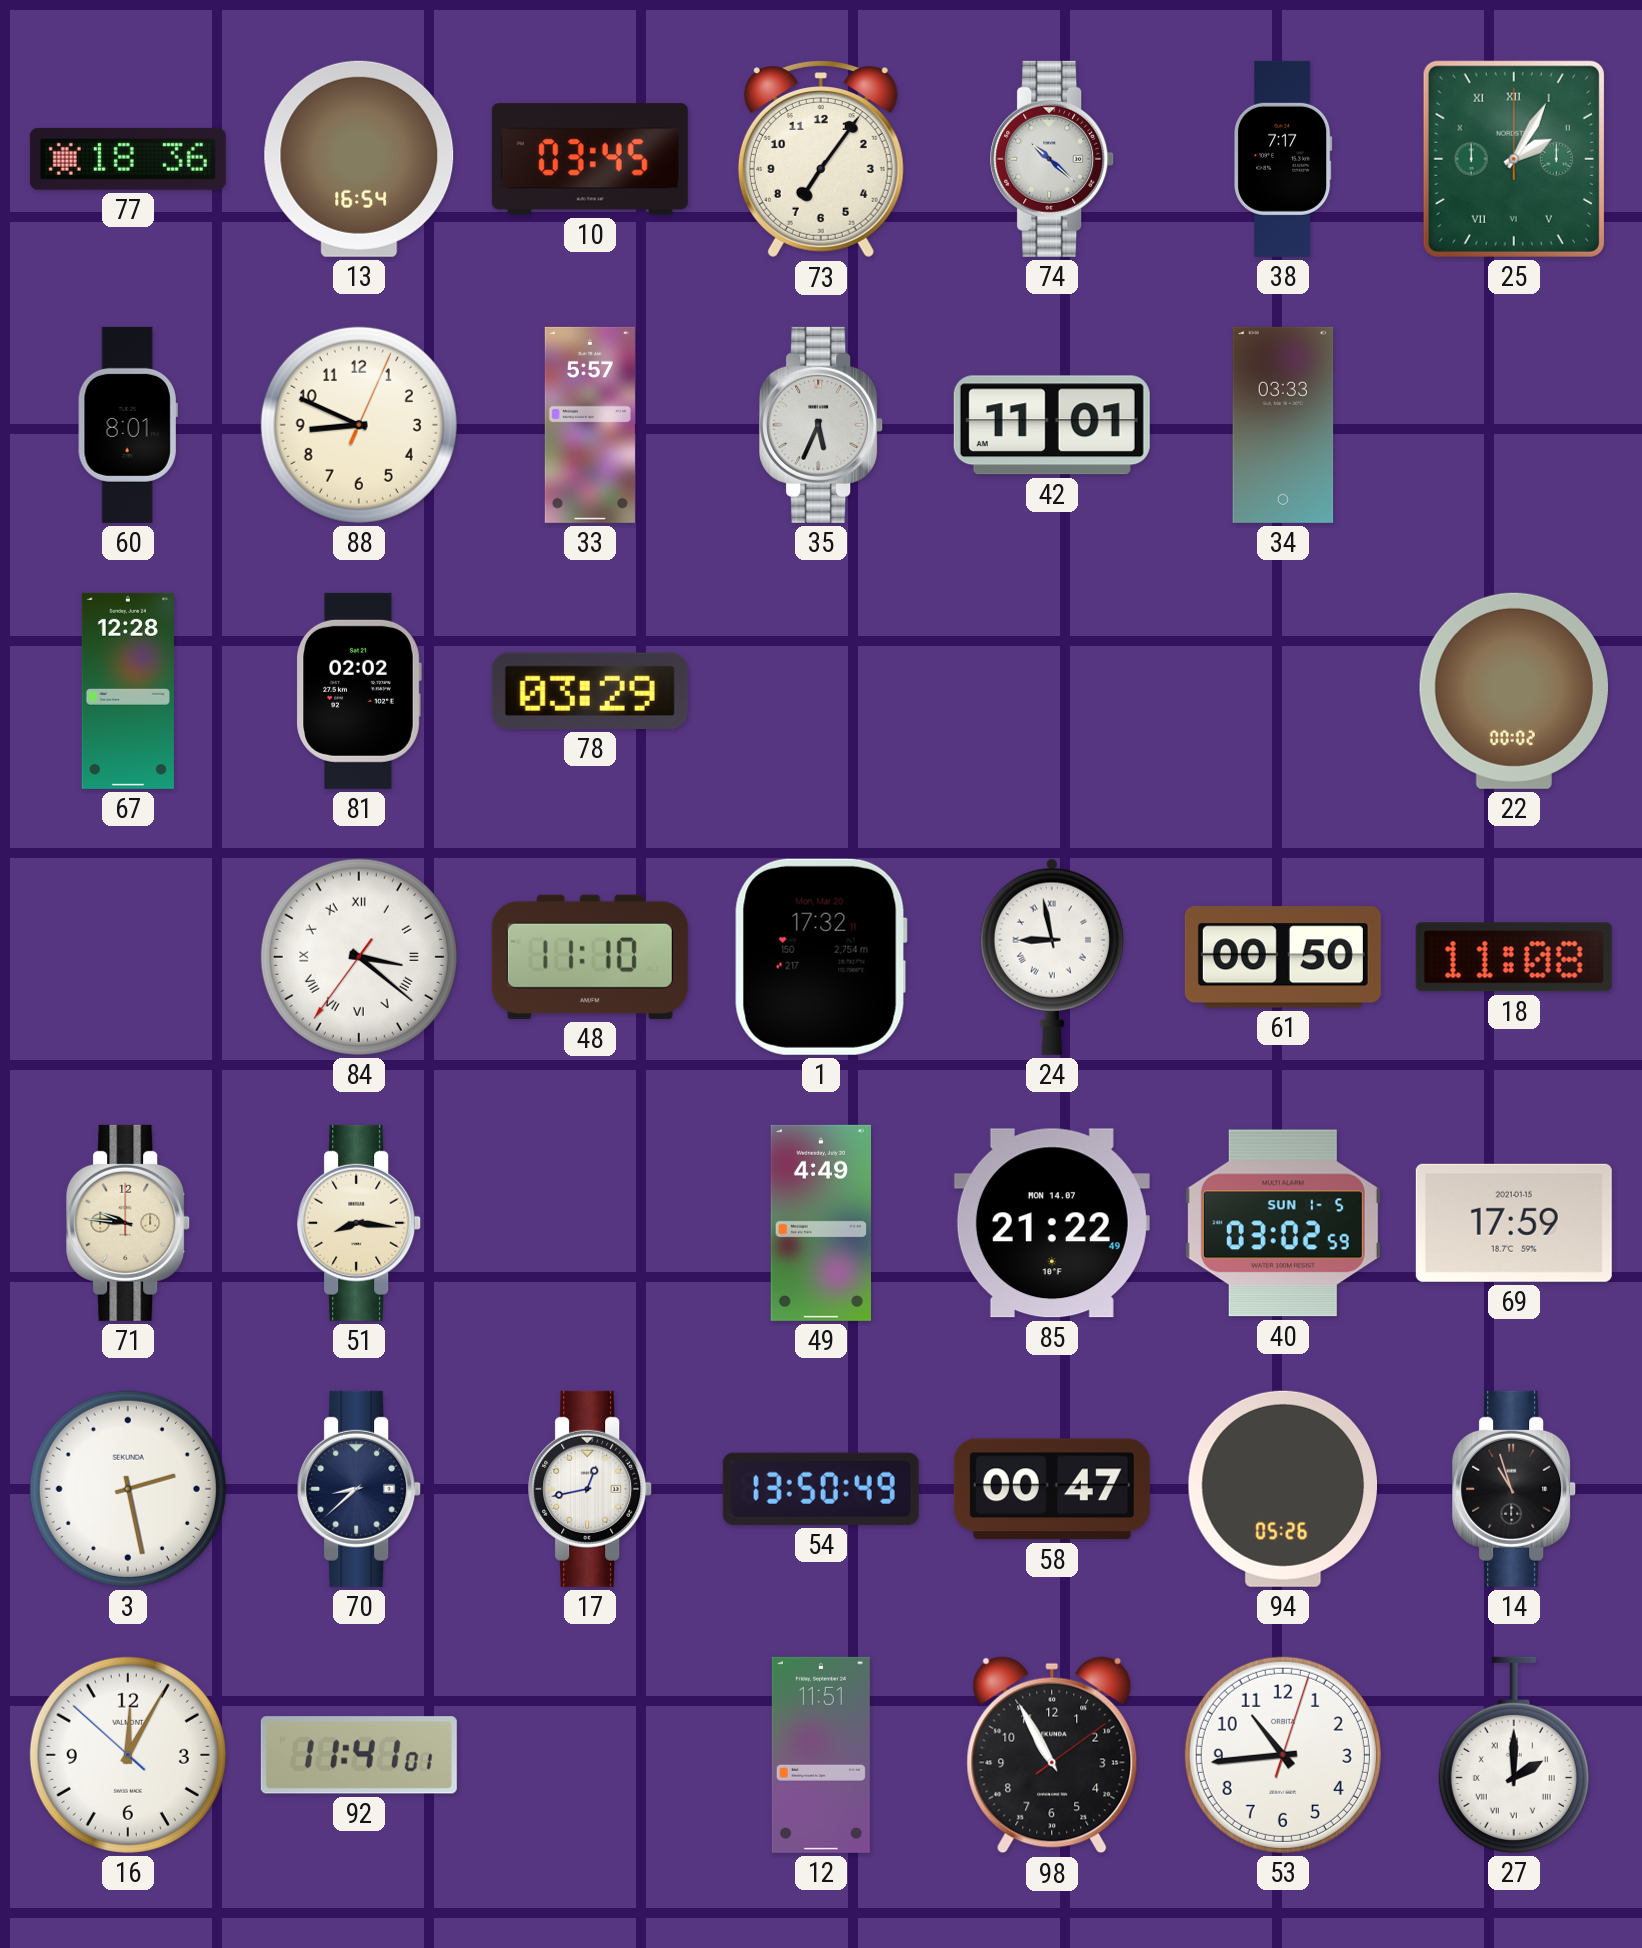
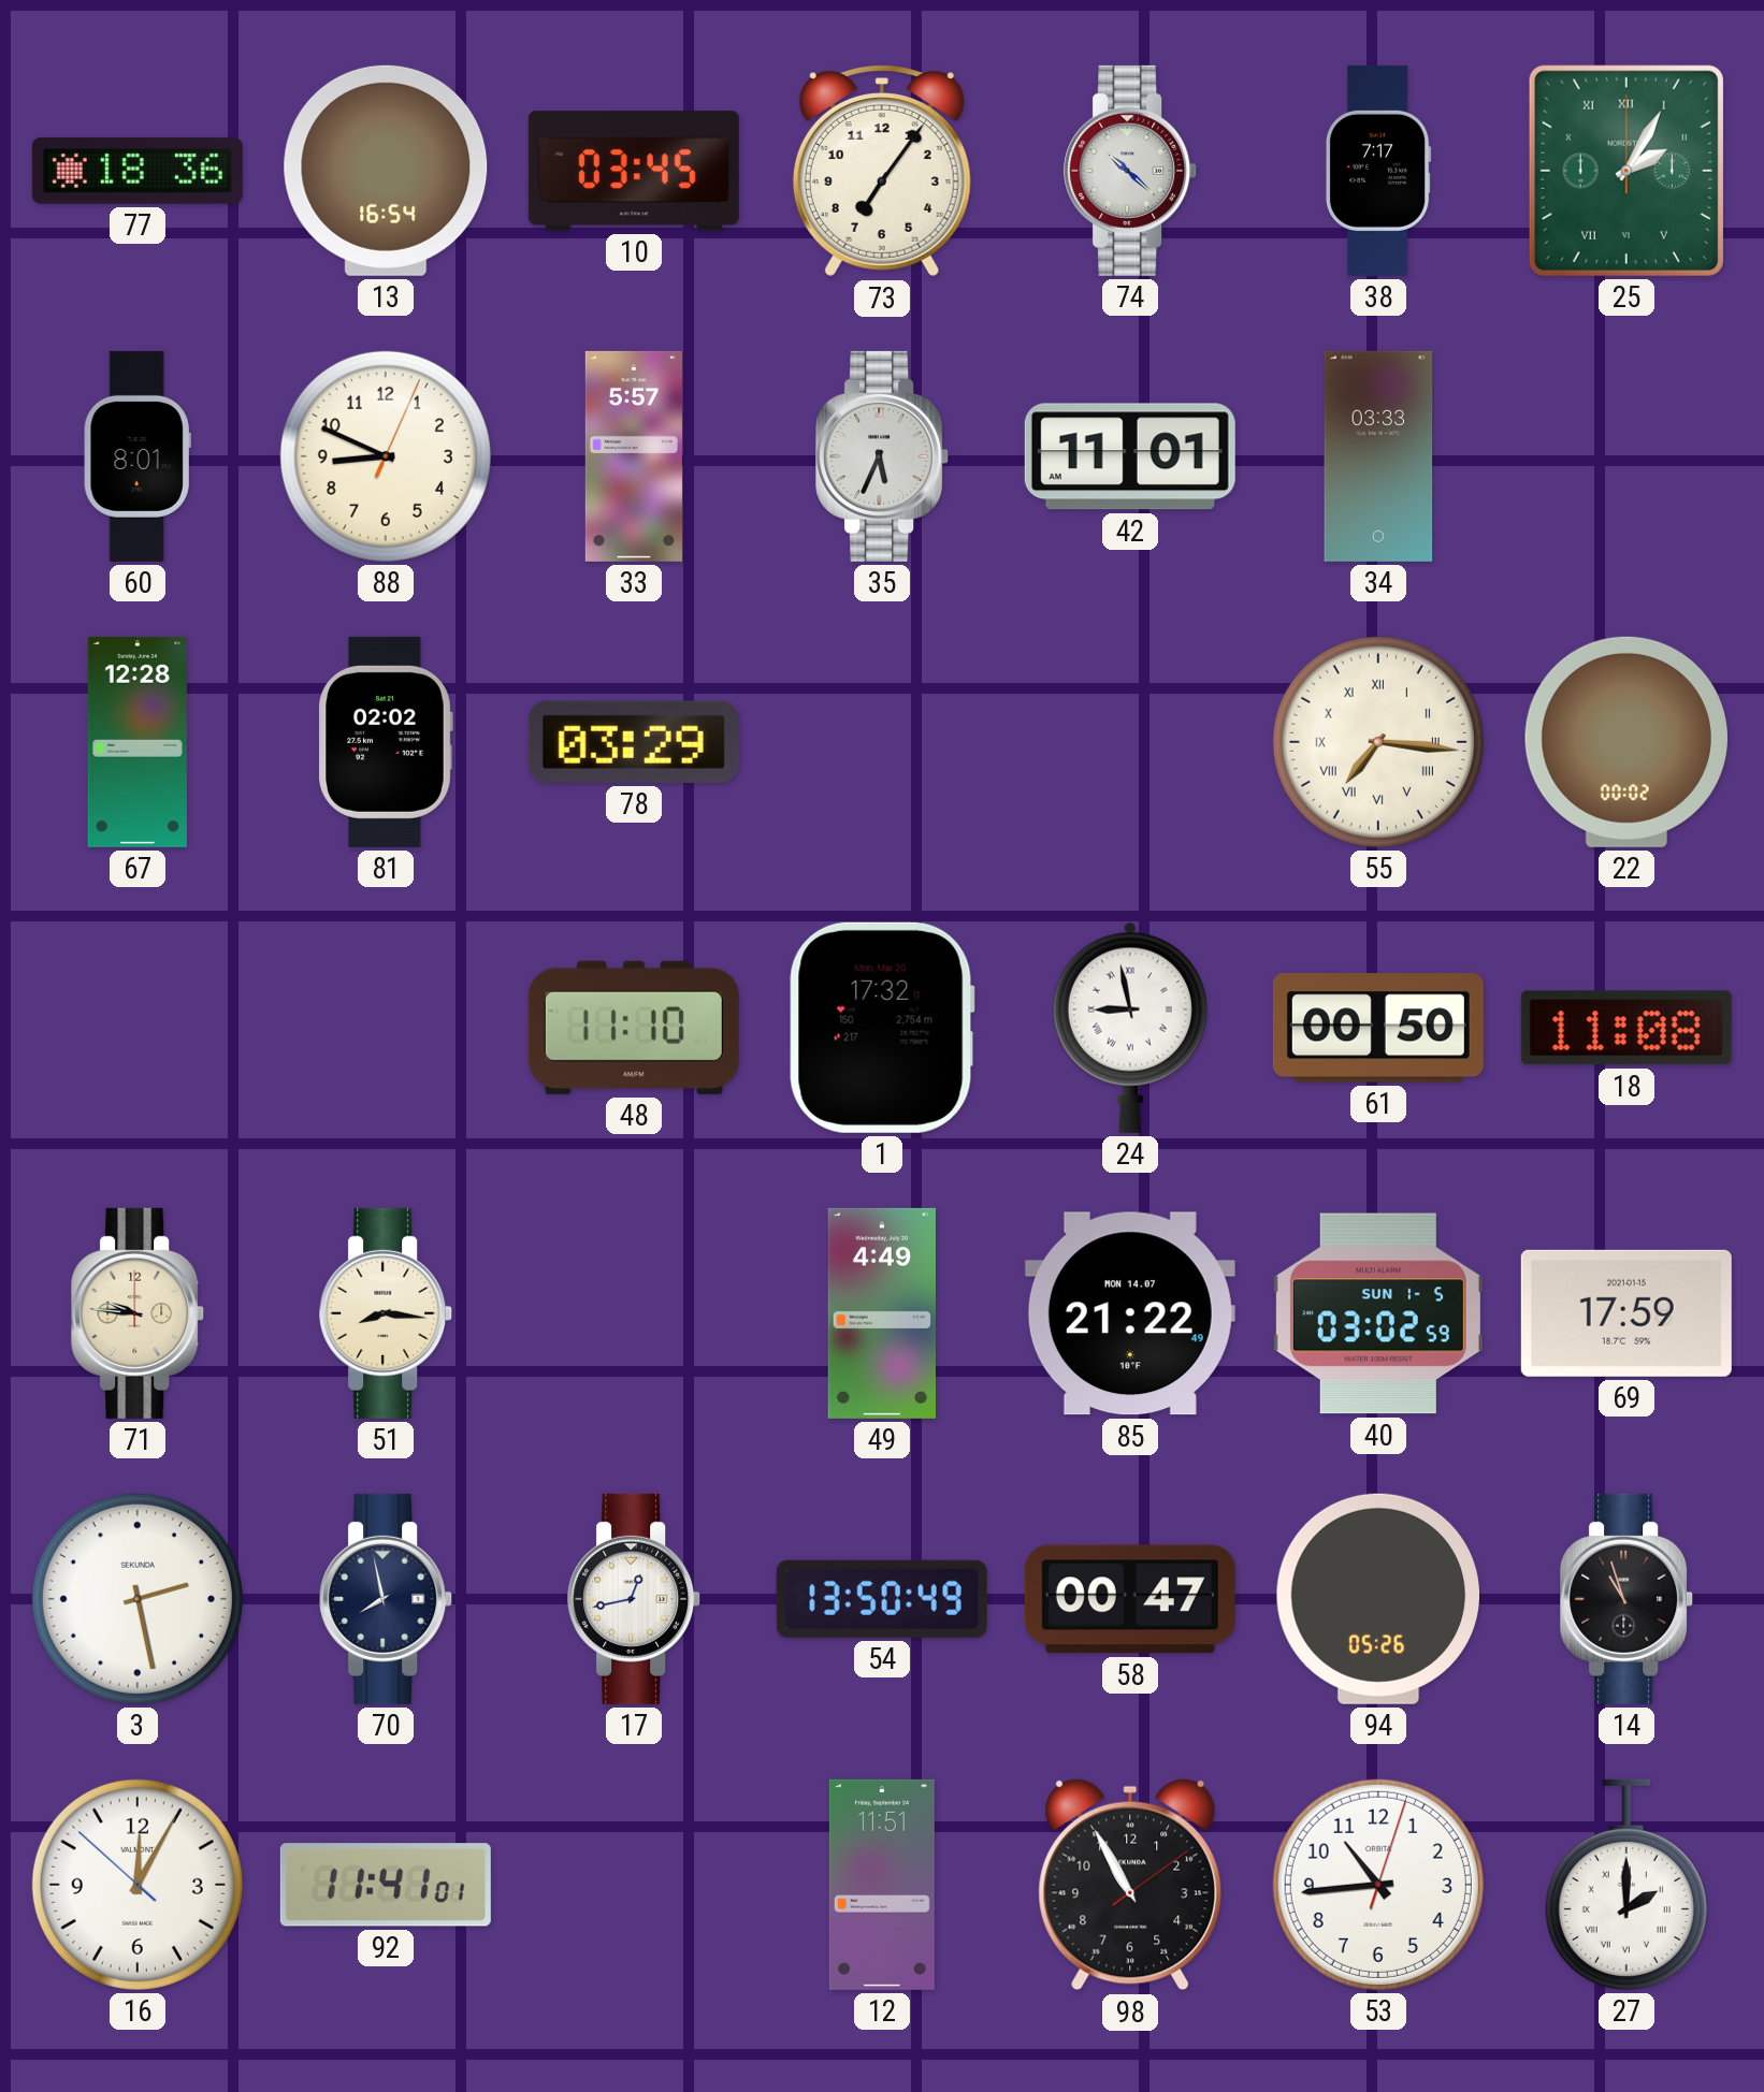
55: none -> 7:16 (1378, 742)
84: 3:21 -> none (359, 957)
70: 8:38 -> 7:58 (387, 1599)
